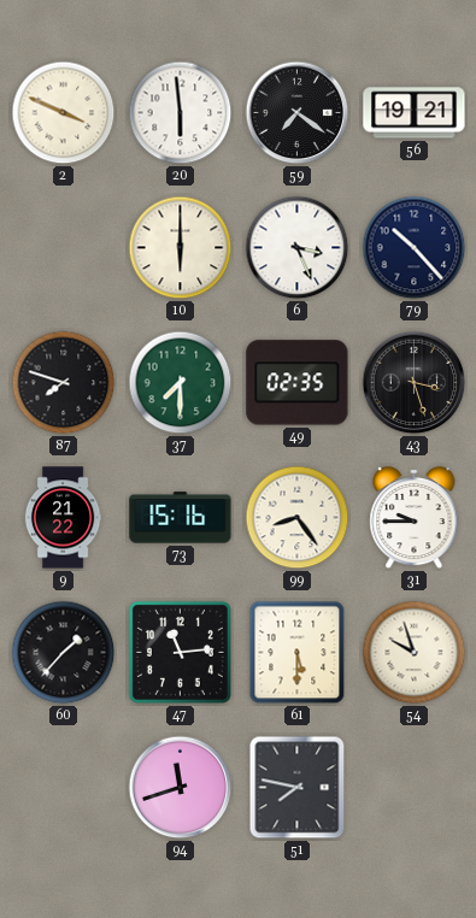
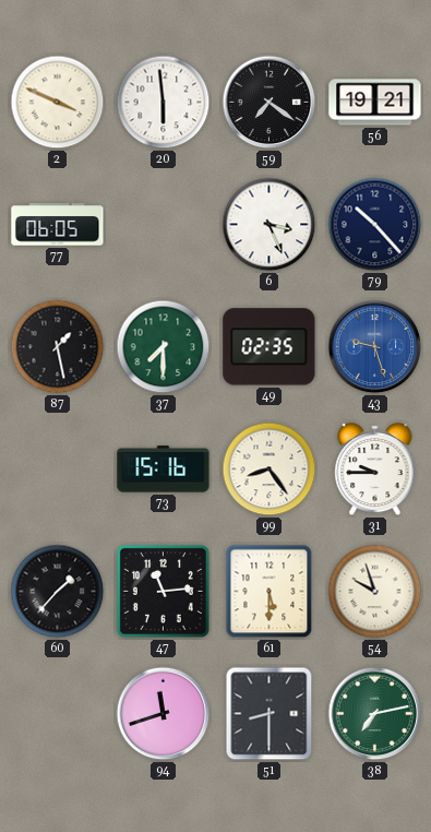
77: none -> 06:05 (58, 225)
10: 6:00 -> none (181, 248)
87: 7:48 -> 1:28 (58, 347)
43: 3:27 -> 9:27 (375, 347)
43 dial: black -> blue (375, 347)
9: 21:22 -> none (63, 518)
51: 7:47 -> 8:30 (270, 714)
38: none -> 7:13 (375, 714)
